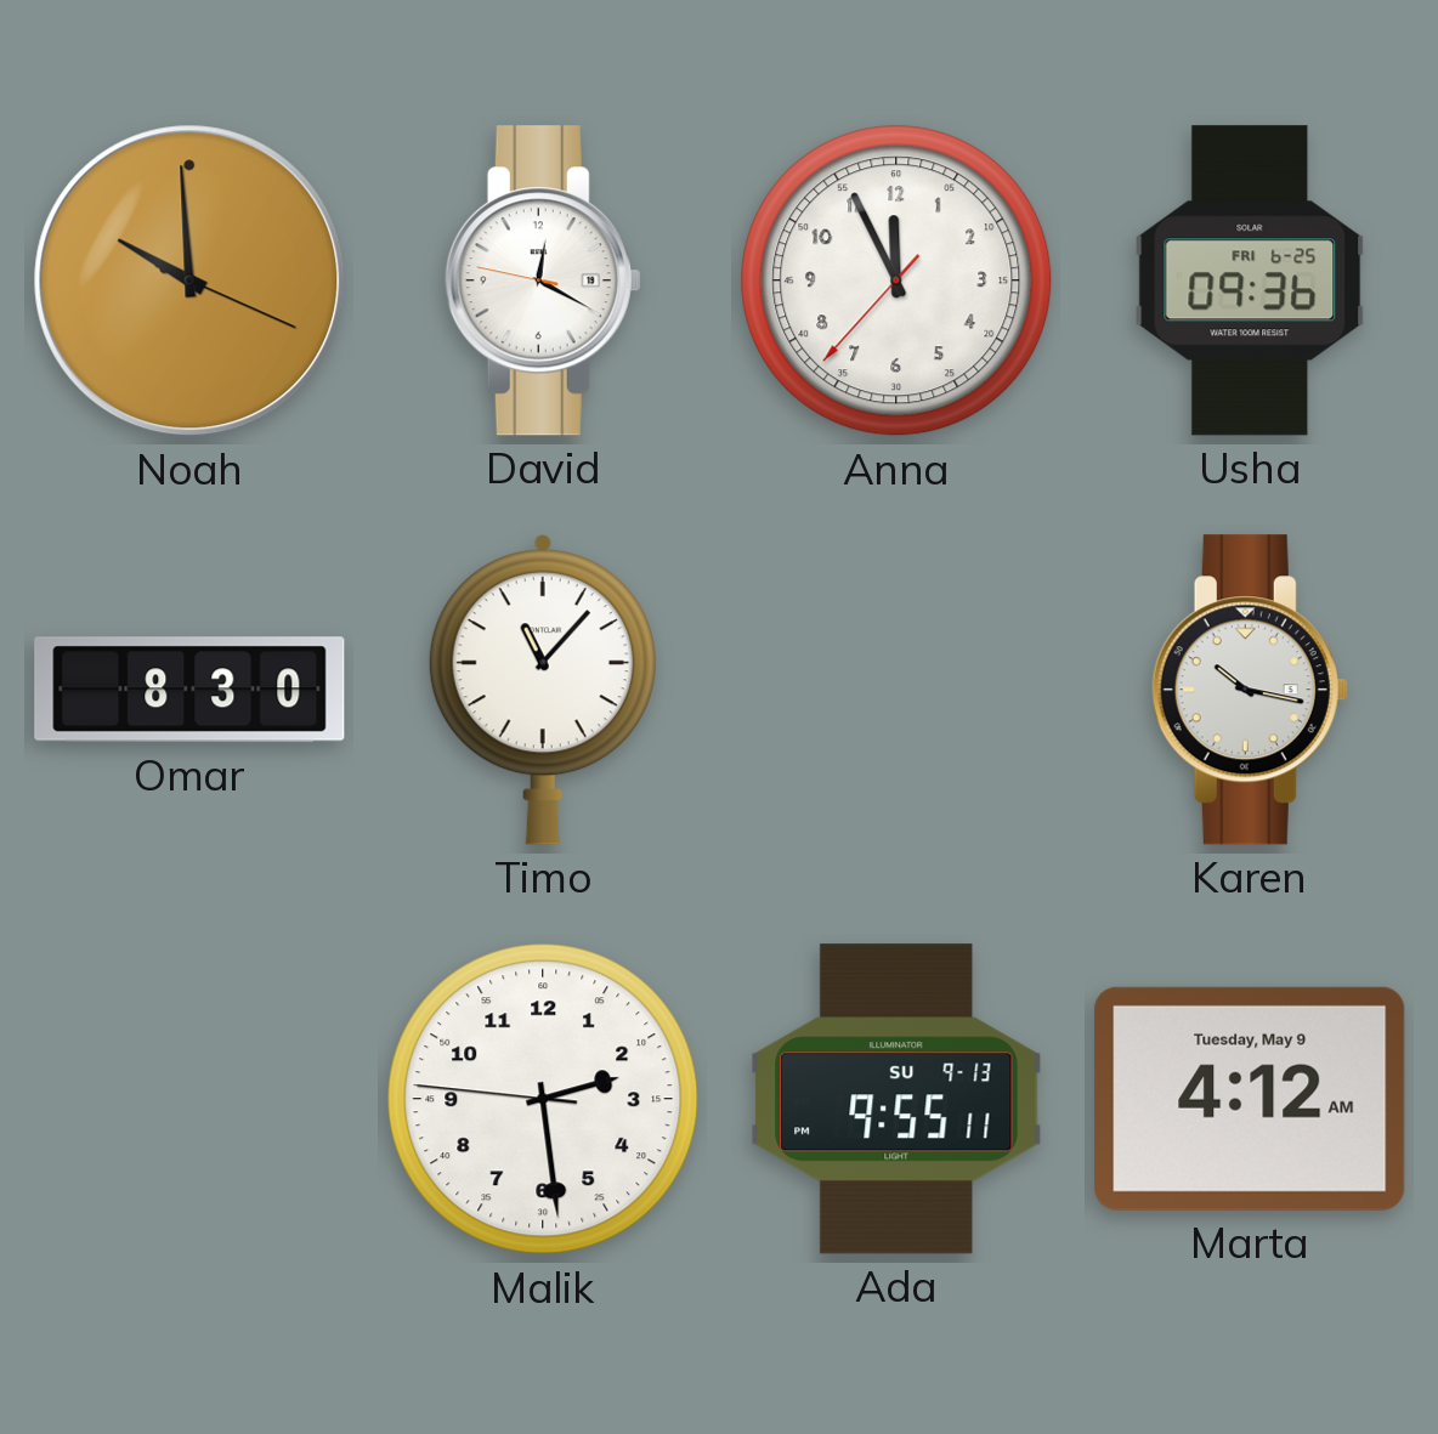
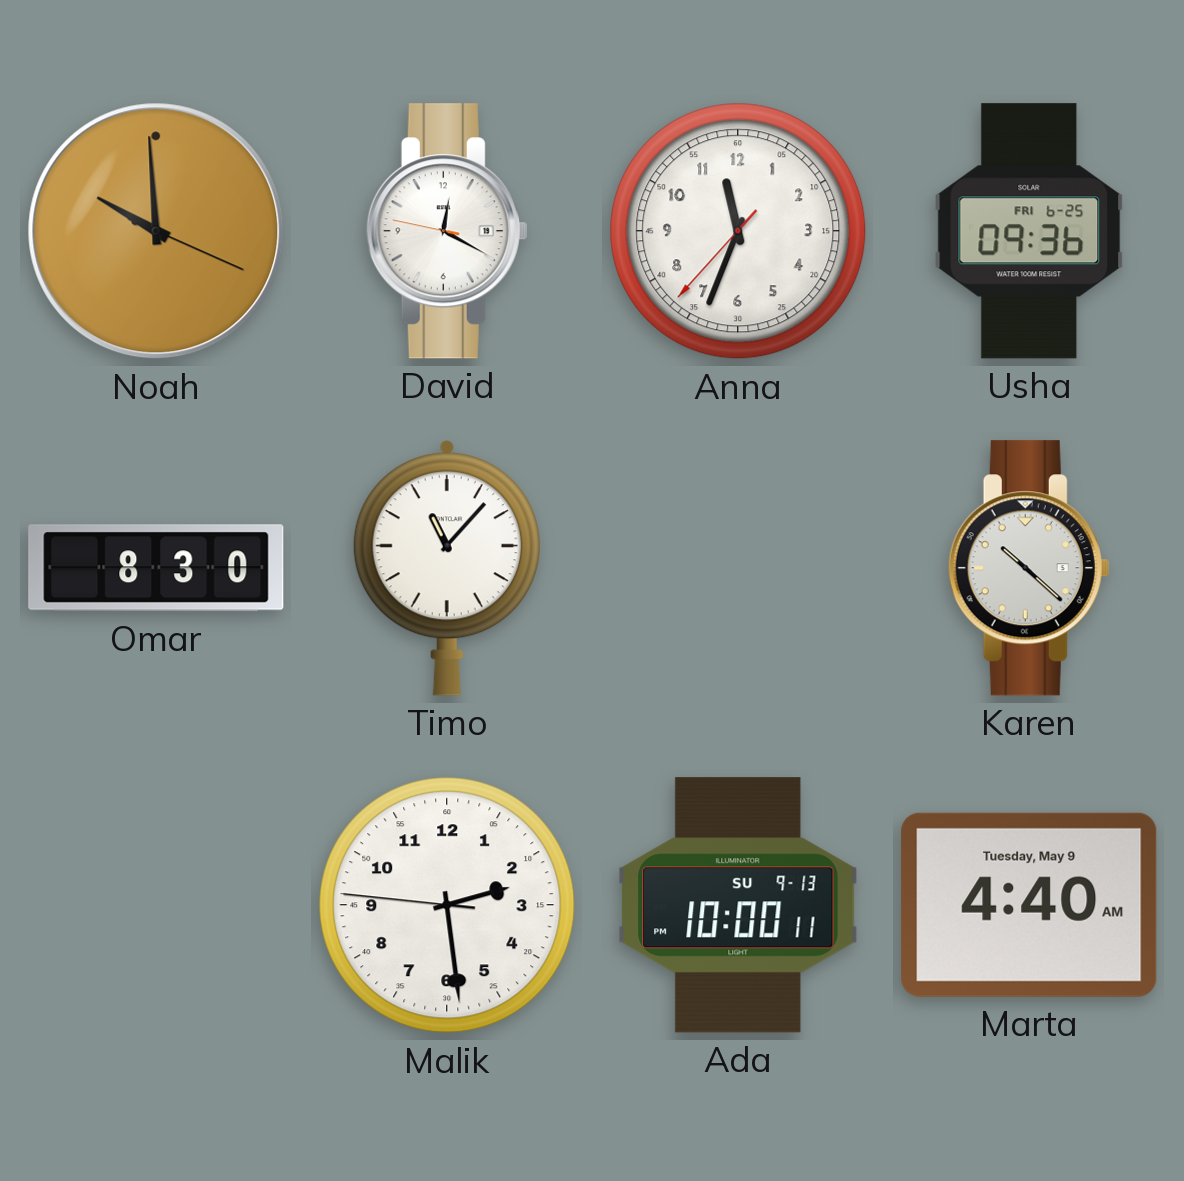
Anna: 11:55 -> 11:33 (738, 231)
Karen: 10:17 -> 10:22 (1029, 568)
Ada: 9:55 -> 10:00 (739, 905)
Marta: 4:12 -> 4:40 (1029, 905)
